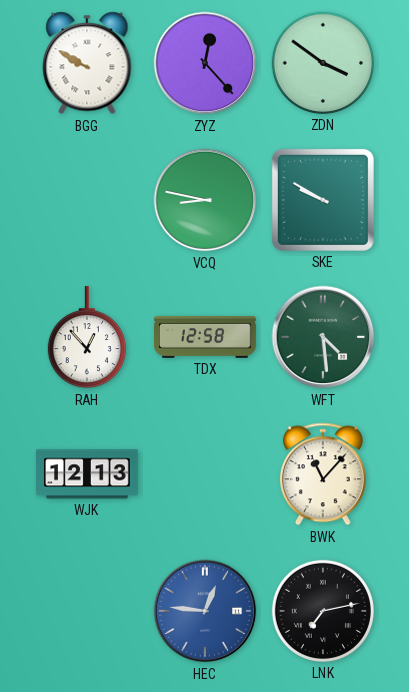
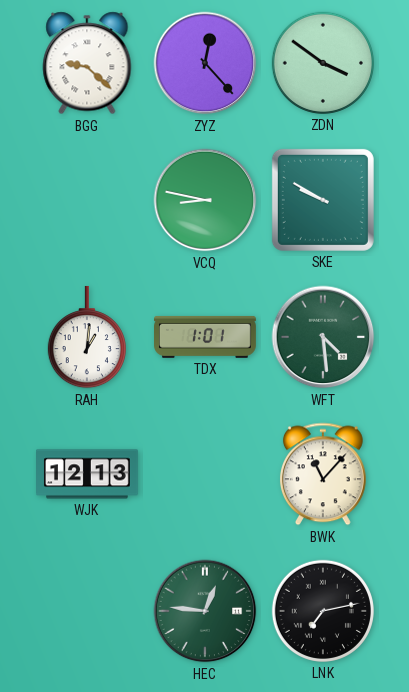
BGG: 9:50 -> 9:22 (87, 63)
RAH: 12:53 -> 1:01 (87, 337)
TDX: 12:58 -> 1:01 (206, 337)
HEC dial: blue -> green (205, 611)
